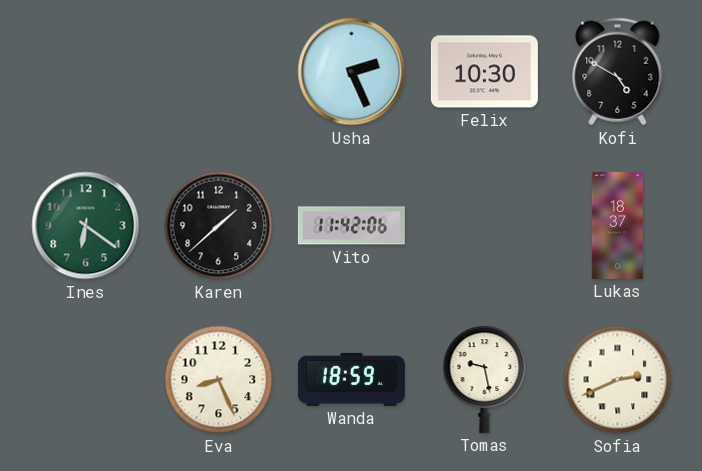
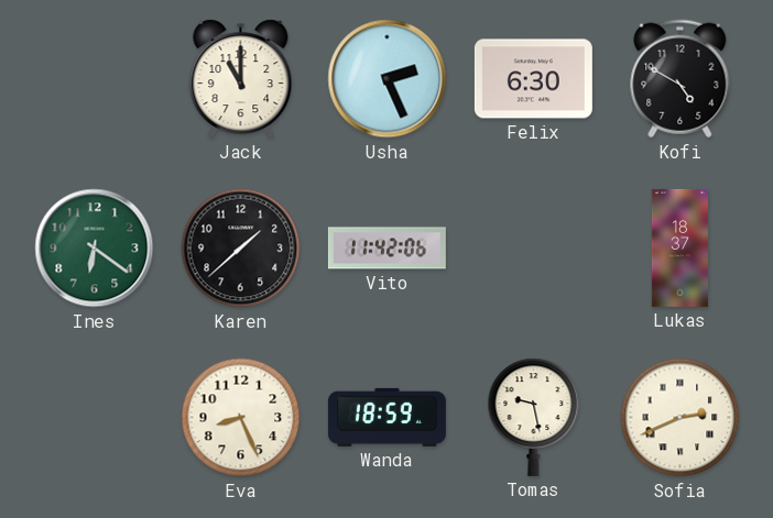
Jack: none -> 11:00 (241, 79)
Felix: 10:30 -> 6:30 (533, 79)
